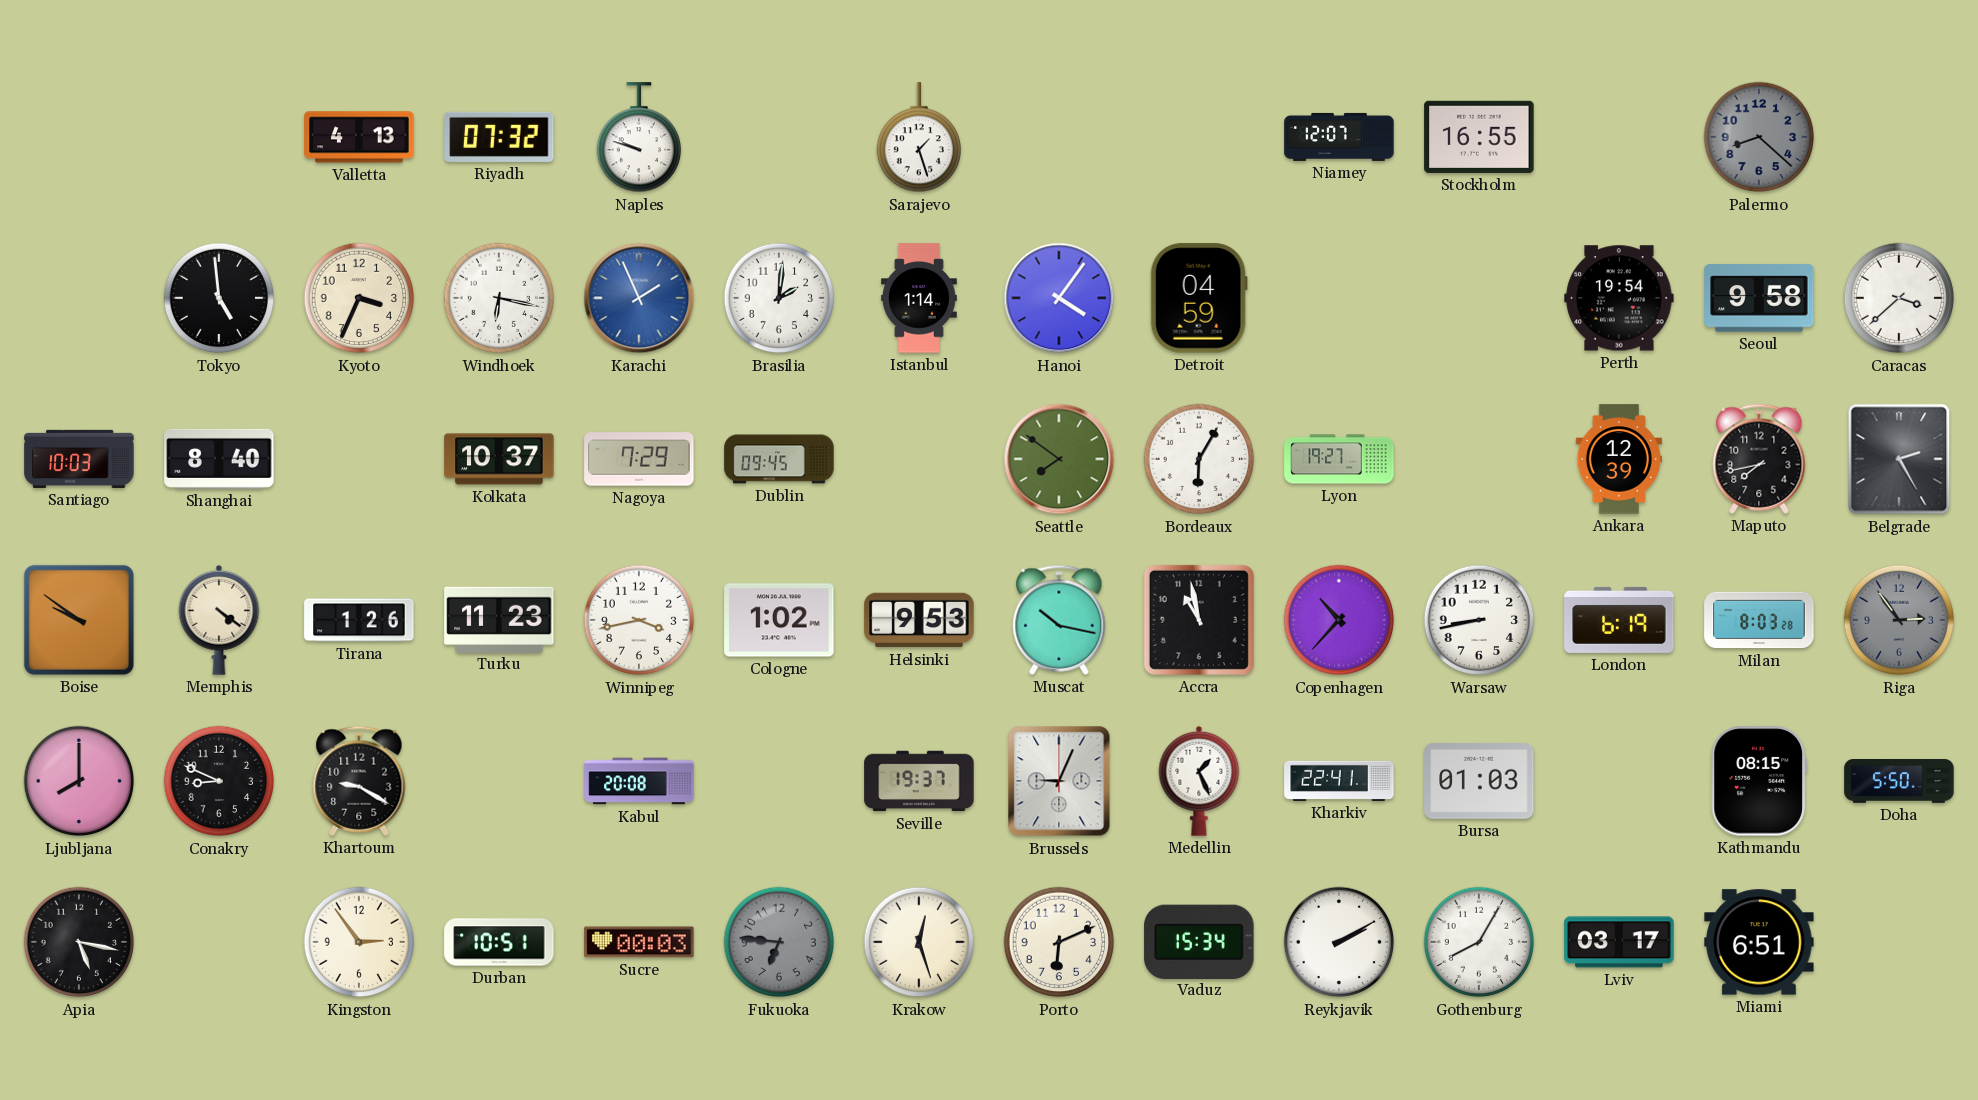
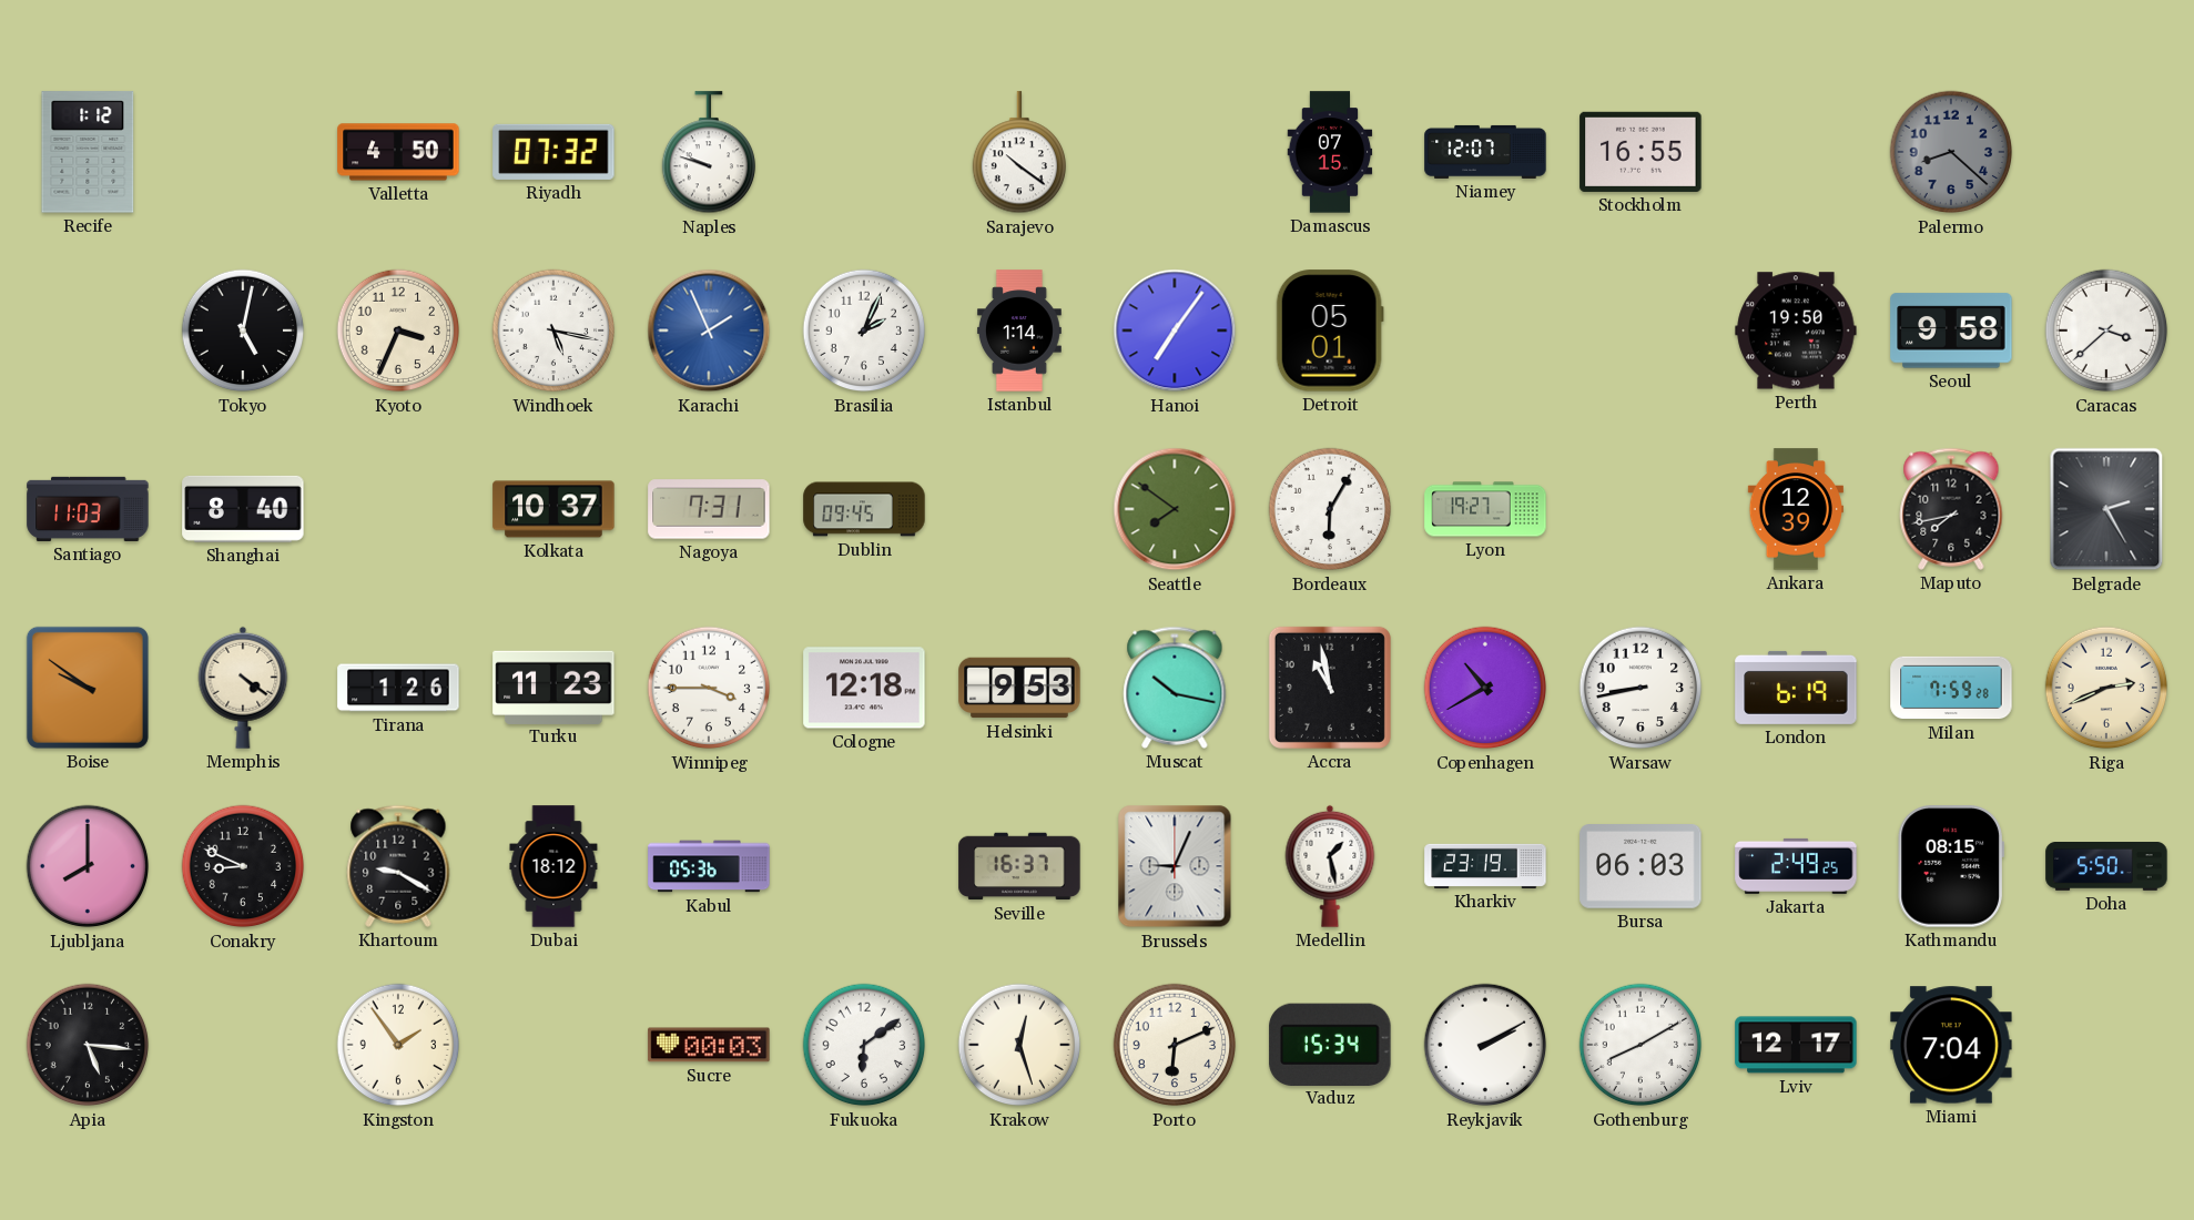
Recife: none -> 1:12 (88, 152)
Valletta: 4:13 -> 4:50 (398, 152)
Sarajevo: 1:27 -> 10:21 (1018, 153)
Damascus: none -> 07:15 (1330, 152)
Tokyo: 4:59 -> 5:02 (243, 331)
Windhoek: 6:17 -> 5:17 (553, 331)
Brasilia: 2:01 -> 2:04 (864, 331)
Hanoi: 4:06 -> 7:06 (1175, 331)
Detroit: 04:59 -> 05:01 (1330, 331)
Perth: 19:54 -> 19:50 (1796, 331)
Santiago: 10:03 -> 11:03 (88, 509)
Nagoya: 7:29 -> 7:31 (709, 509)
Winnipeg: 3:43 -> 3:45 (709, 688)
Cologne: 1:02 -> 12:18 (864, 688)
Copenhagen: 10:37 -> 10:40 (1485, 688)
Milan: 8:03 -> 7:59 (1951, 688)
Riga: 2:54 -> 2:41 (2106, 688)
Riga dial: grey -> cream (2106, 688)
Dubai: none -> 18:12 (553, 866)
Kabul: 20:08 -> 05:36 (709, 866)
Seville: 19:37 -> 16:37 (1019, 866)
Medellin: 1:26 -> 1:28 (1330, 866)
Kharkiv: 22:41 -> 23:19 (1485, 866)
Bursa: 01:03 -> 06:03 (1641, 867)
Jakarta: none -> 2:49 (1796, 866)
Apia: 5:17 -> 5:16 (88, 1045)
Kingston: 2:54 -> 1:54 (398, 1045)
Durban: 10:51 -> none (499, 942)
Fukuoka: 6:46 -> 6:09 (864, 1045)
Fukuoka dial: grey -> white (864, 1045)
Gothenburg: 8:05 -> 8:10 (1641, 1045)
Lviv: 03:17 -> 12:17 (1796, 1045)
Miami: 6:51 -> 7:04 (1951, 1045)
